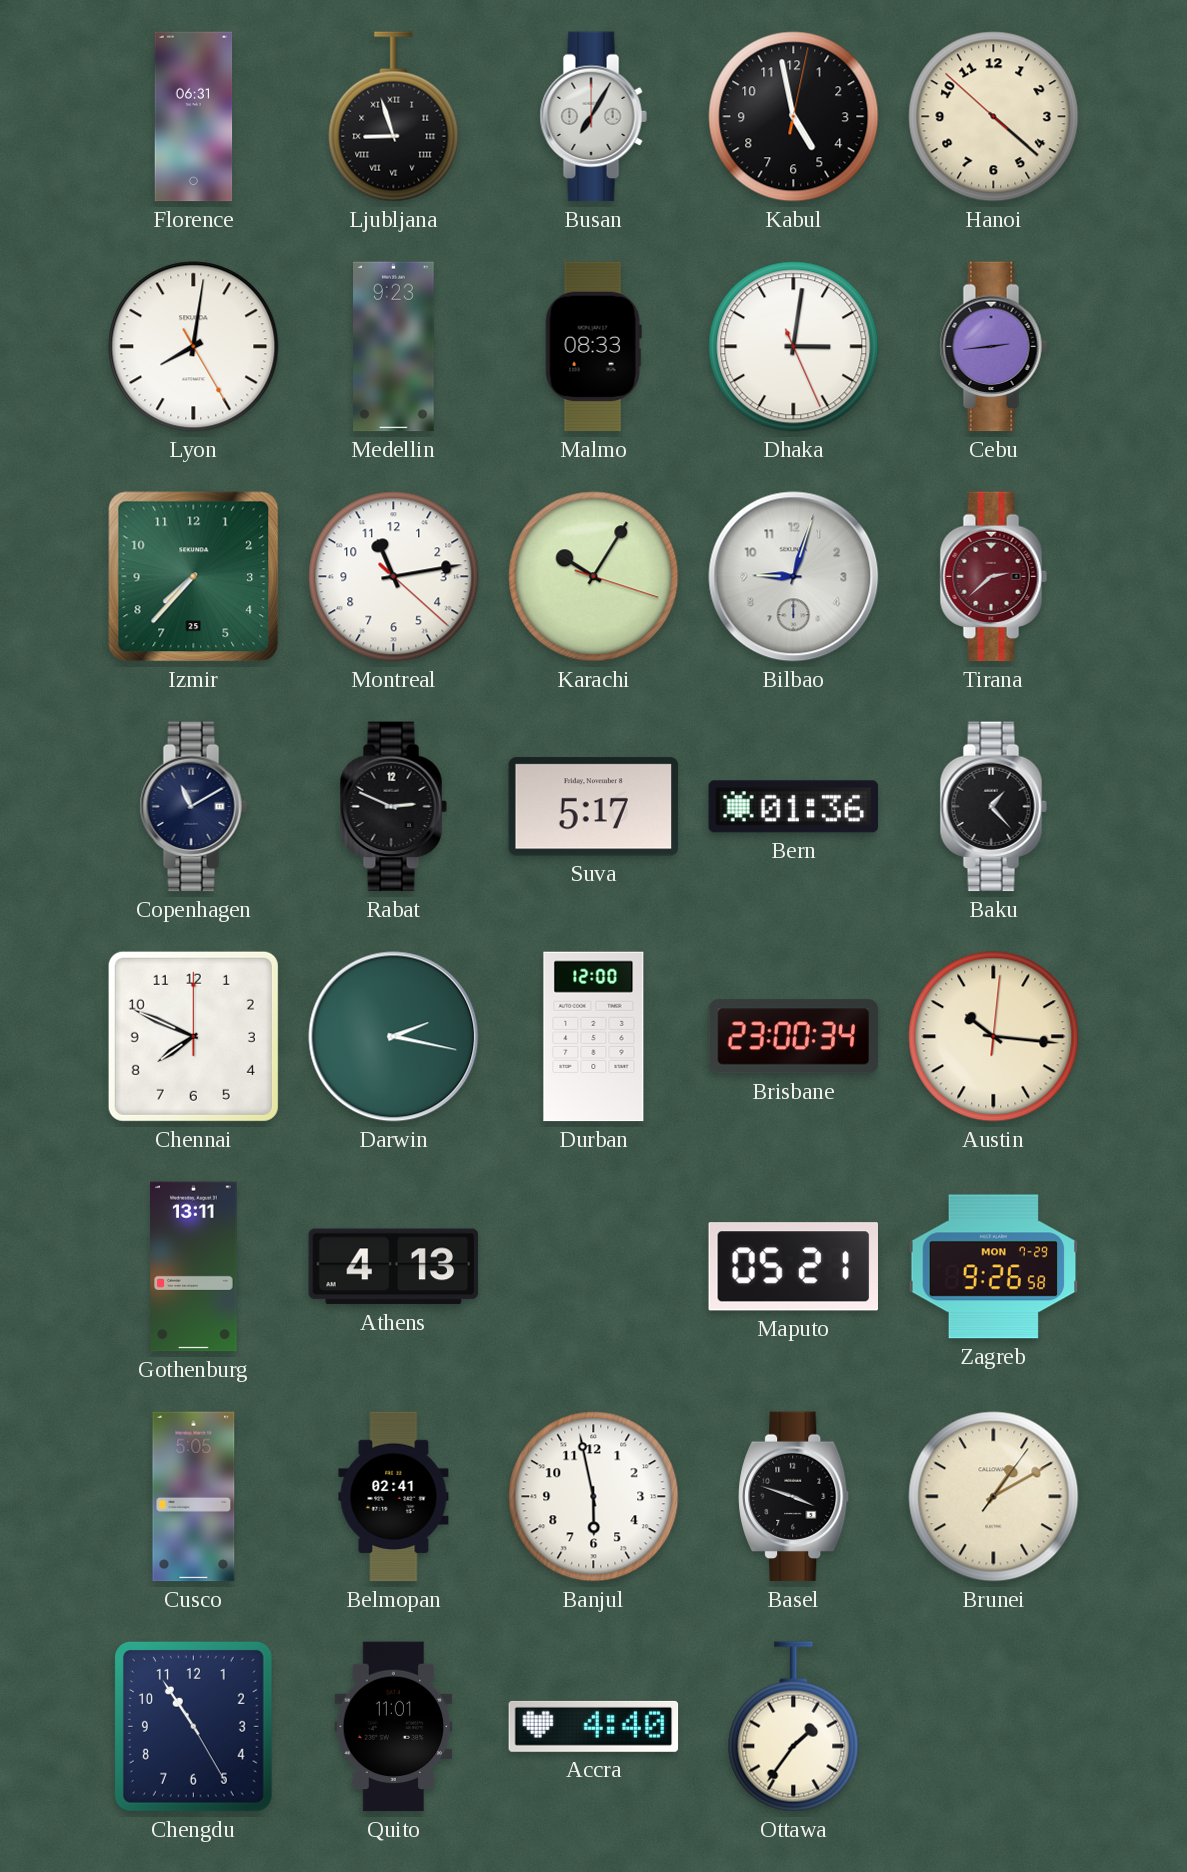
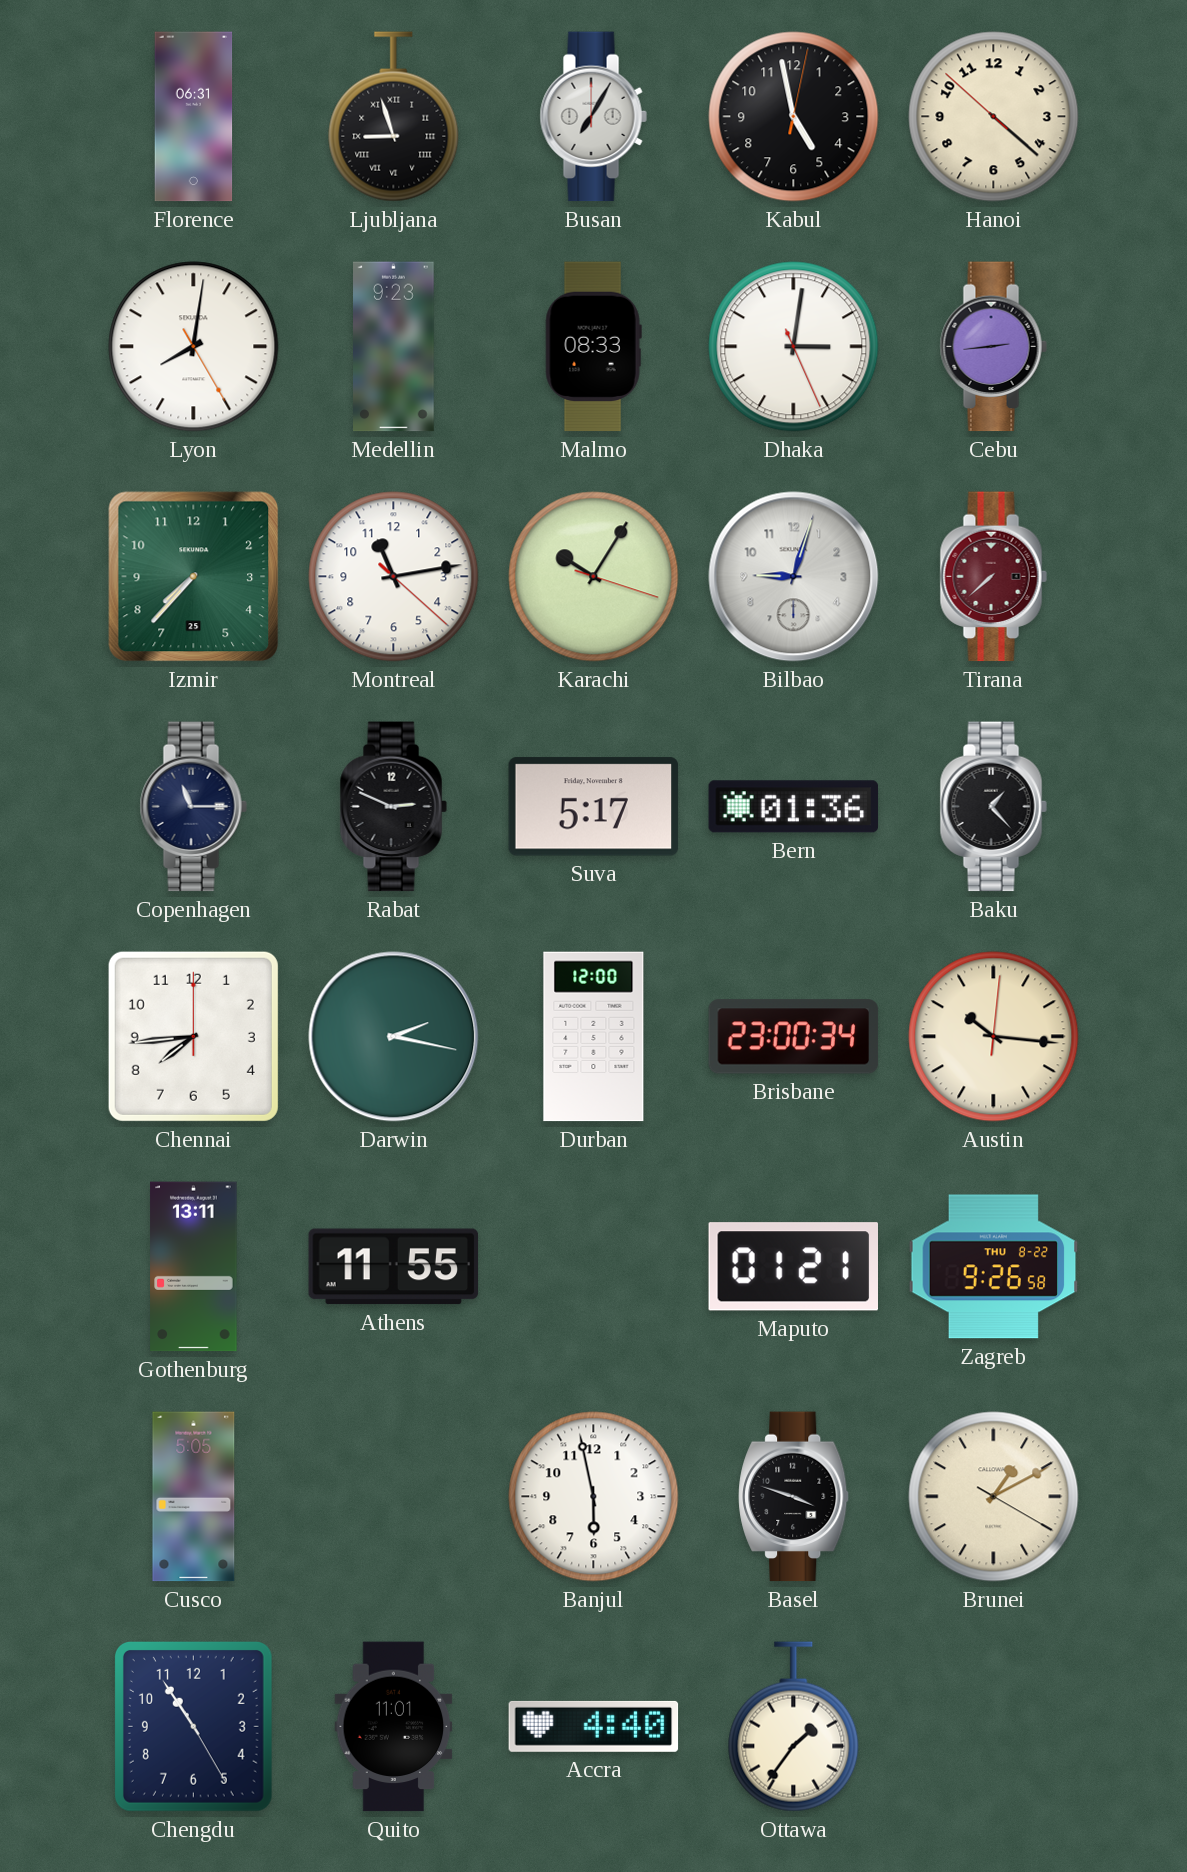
Tirana: 2:38 -> 7:38 (993, 577)
Copenhagen: 11:10 -> 11:15 (193, 807)
Chennai: 7:49 -> 7:44 (193, 1036)
Athens: 4:13 -> 11:55 (394, 1267)
Maputo: 05:21 -> 01:21 (793, 1267)
Zagreb date: MON 7-29 -> THU 8-22 (994, 1267)
Belmopan: 02:41 -> none (394, 1497)
Brunei: 1:10:06 -> 1:10:20 (994, 1497)
